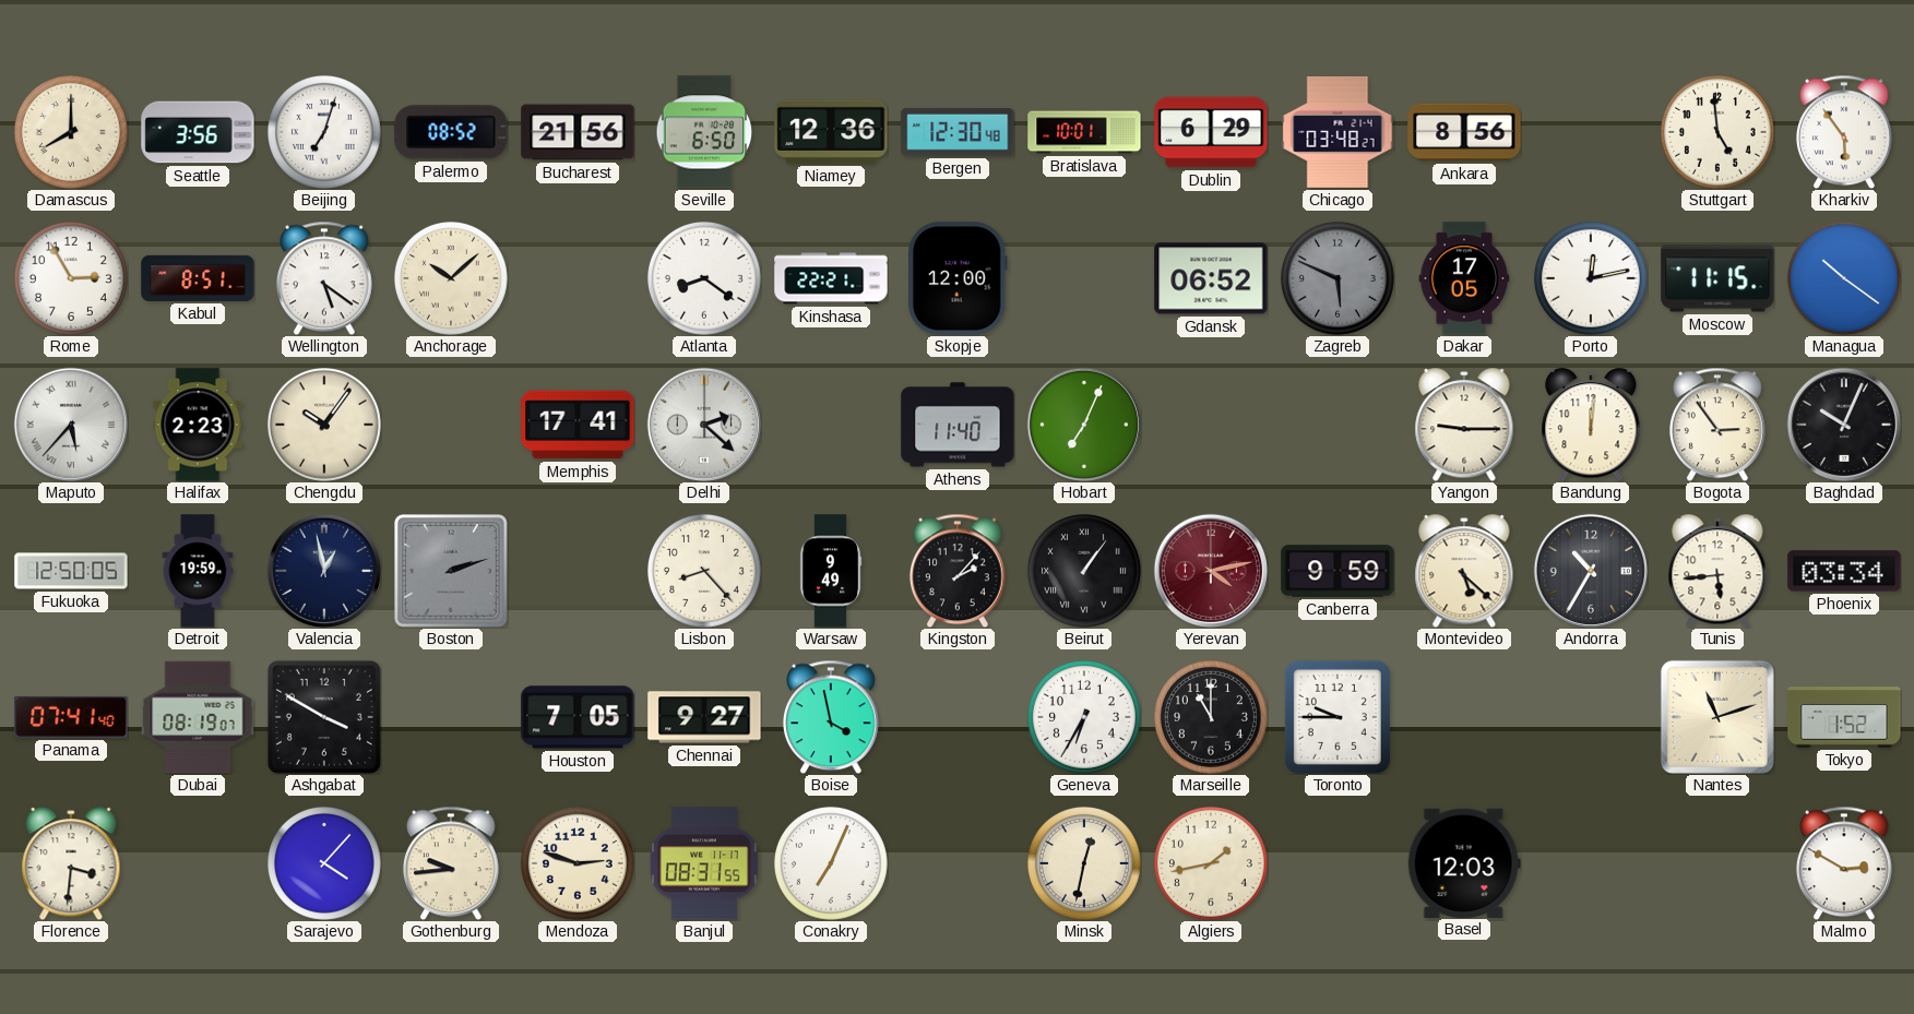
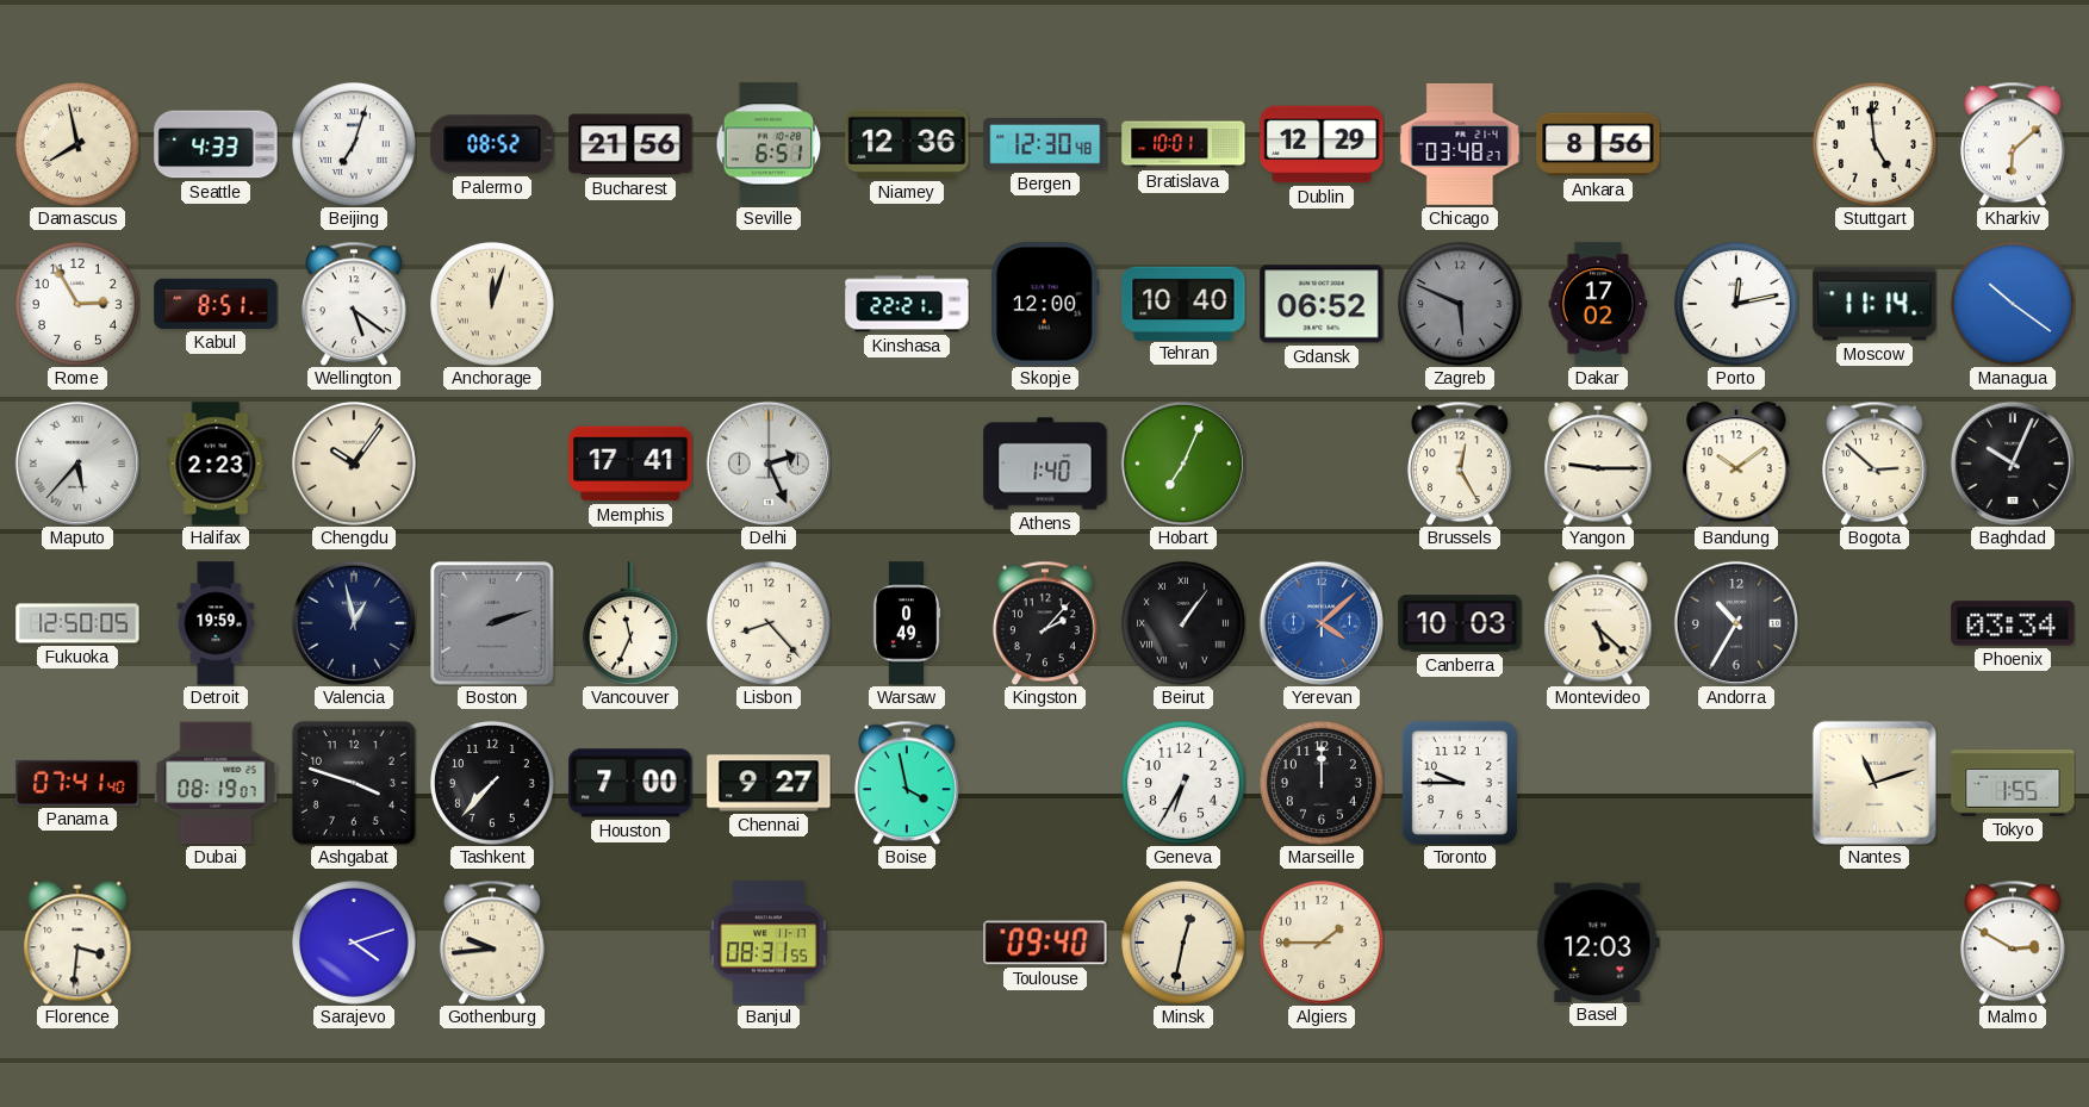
Damascus: 8:00 -> 7:58 (77, 144)
Seattle: 3:56 -> 4:33 (216, 144)
Seville: 6:50 -> 6:51 (769, 144)
Dublin: 6:29 -> 12:29 (1322, 144)
Kharkiv: 5:54 -> 6:08 (2013, 144)
Anchorage: 10:08 -> 12:03 (492, 304)
Atlanta: 8:21 -> none (704, 278)
Tehran: none -> 10:40 (1183, 303)
Dakar: 17:05 -> 17:02 (1598, 304)
Moscow: 11:15 -> 11:14 (1874, 304)
Delhi: 2:22 -> 2:26 (769, 464)
Athens: 11:40 -> 1:40 (1045, 464)
Brussels: none -> 12:25 (1460, 464)
Bandung: 12:01 -> 10:09 (1736, 464)
Bogota: 2:54 -> 2:52 (1874, 464)
Vancouver: none -> 11:34 (630, 623)
Warsaw: 9:49 -> 0:49 (907, 623)
Yerevan: 4:13 -> 4:08 (1322, 623)
Yerevan dial: burgundy -> blue (1322, 623)
Canberra: 9:59 -> 10:03 (1460, 623)
Tunis: 5:44 -> none (1717, 571)
Ashgabat: 3:50 -> 3:48 (354, 783)
Tashkent: none -> 7:37 (492, 783)
Houston: 7:05 -> 7:00 (630, 783)
Marseille: 11:00 -> 12:00 (1322, 783)
Tokyo: 1:52 -> 1:55 (2013, 783)
Sarajevo: 4:07 -> 4:12 (354, 943)
Mendoza: 2:48 -> none (578, 863)
Conakry: 7:04 -> none (831, 863)
Toulouse: none -> 09:40 (1045, 943)
Algiers: 1:43 -> 1:45 (1322, 943)
